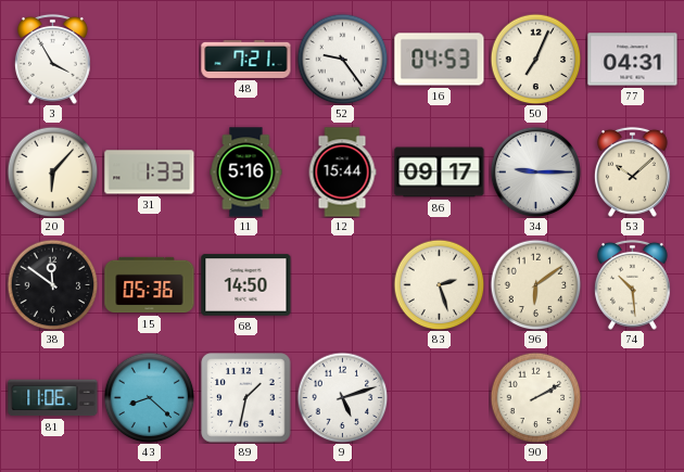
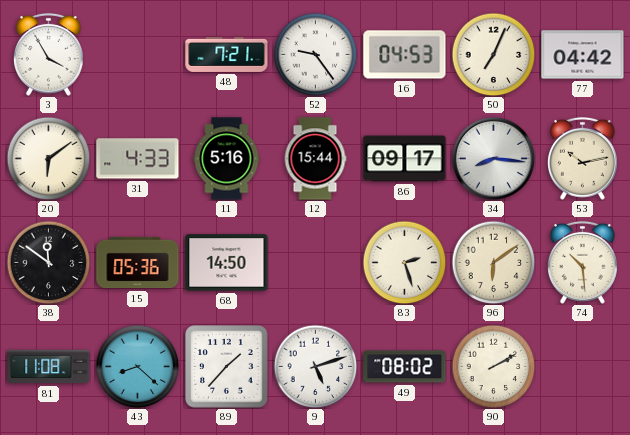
77: 04:31 -> 04:42 (583, 55)
20: 6:07 -> 6:09 (48, 158)
31: 1:33 -> 4:33 (138, 159)
34: 9:15 -> 8:16 (493, 158)
53: 10:08 -> 10:13 (582, 158)
81: 11:06 -> 11:08 (49, 367)
89: 1:32 -> 1:37 (227, 367)
49: none -> 08:02 (405, 367)
